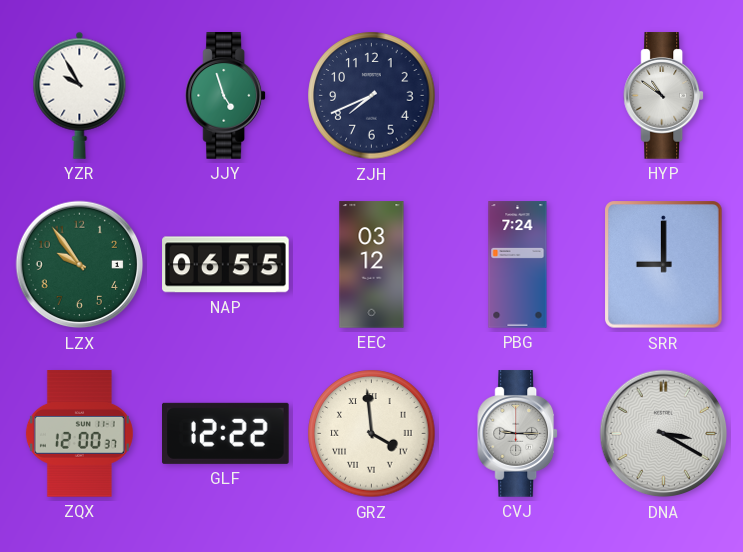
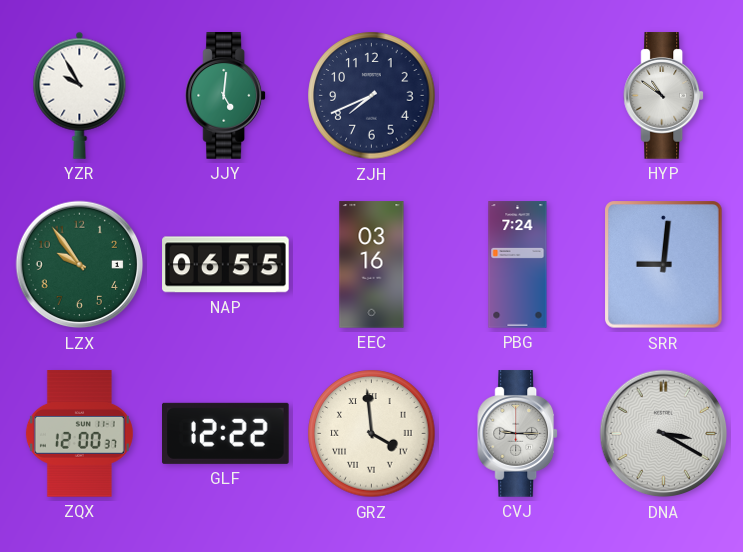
JJY: 4:57 -> 5:01 (226, 96)
EEC: 03:12 -> 03:16 (372, 265)
SRR: 9:00 -> 9:01 (664, 265)
